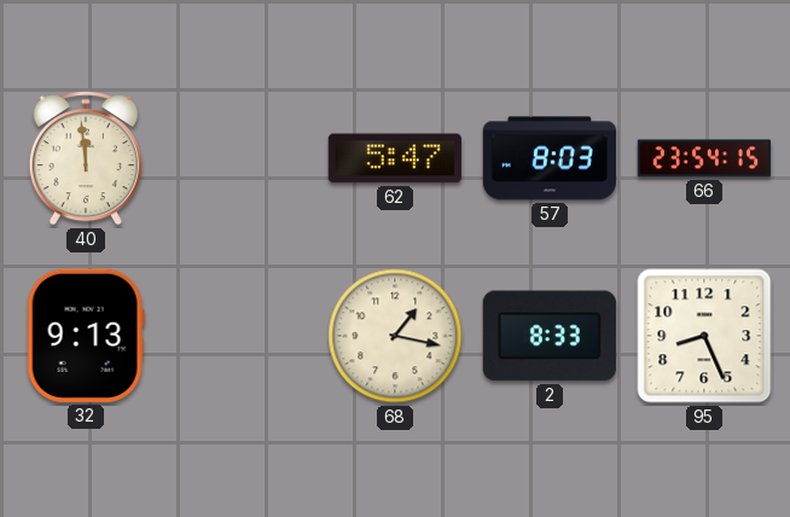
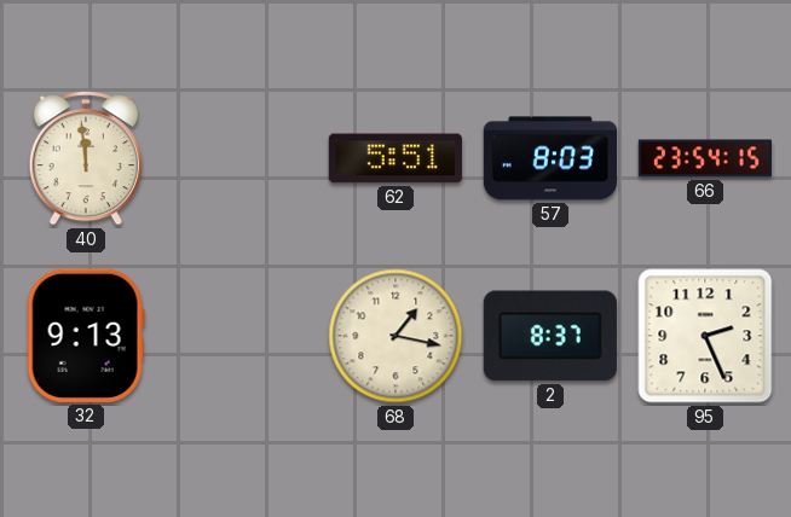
62: 5:47 -> 5:51 (395, 158)
2: 8:33 -> 8:37 (550, 336)
95: 8:26 -> 2:26 (705, 336)
